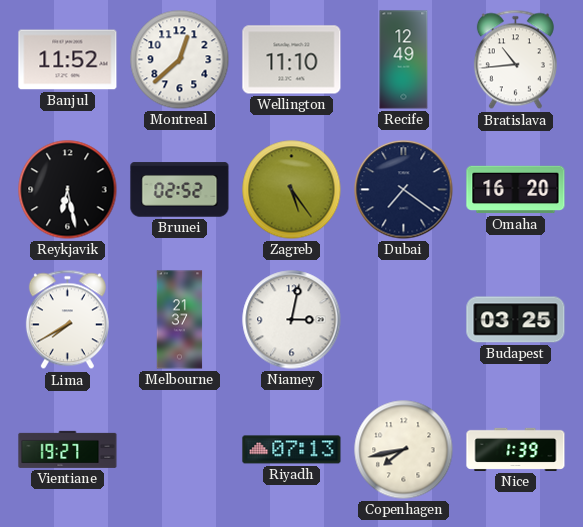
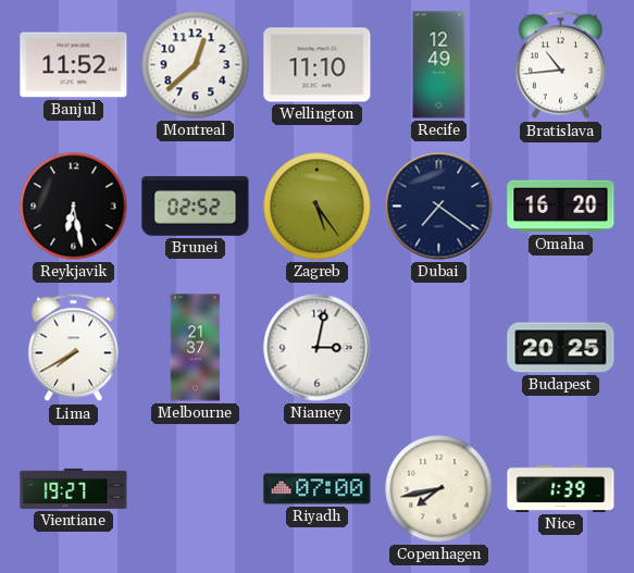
Budapest: 03:25 -> 20:25 (561, 348)
Riyadh: 07:13 -> 07:00 (318, 489)
